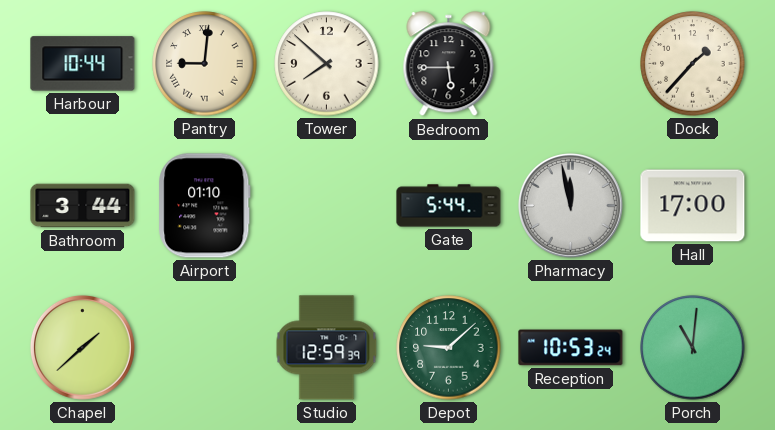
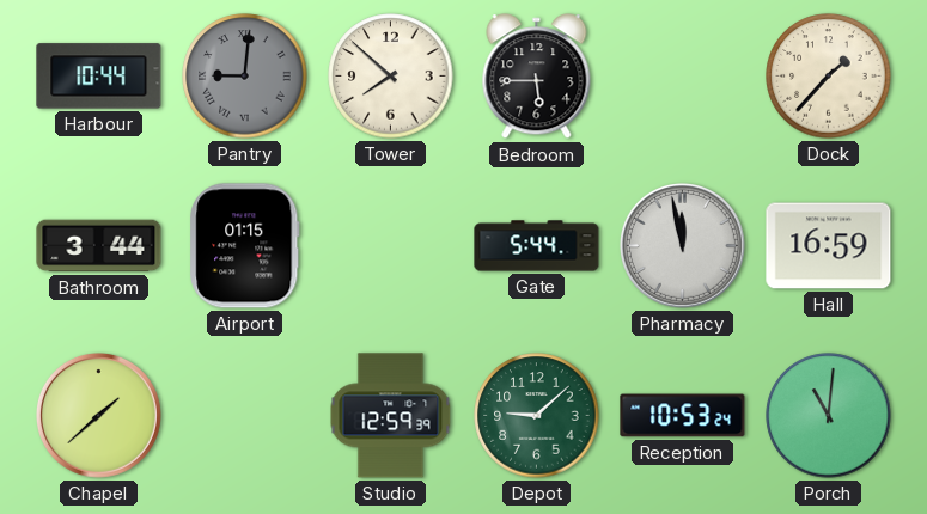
Pantry dial: cream -> grey (245, 77)
Airport: 01:10 -> 01:15 (245, 246)
Hall: 17:00 -> 16:59 (829, 246)
